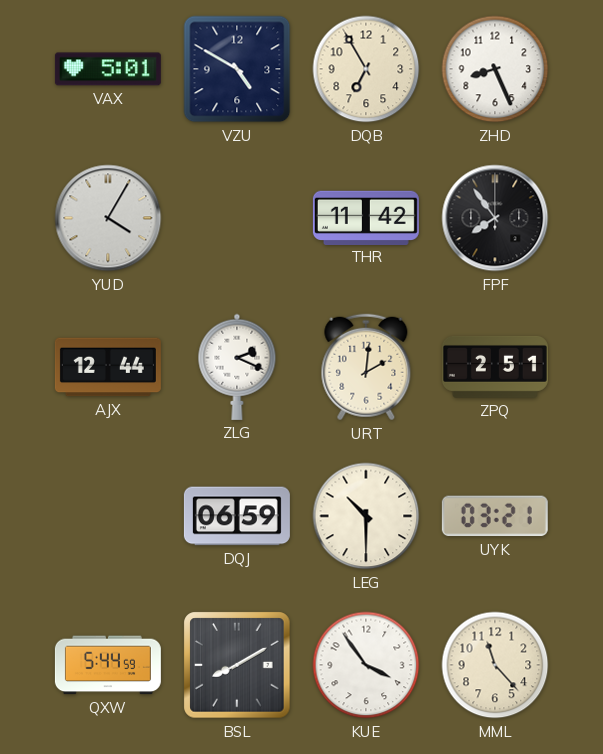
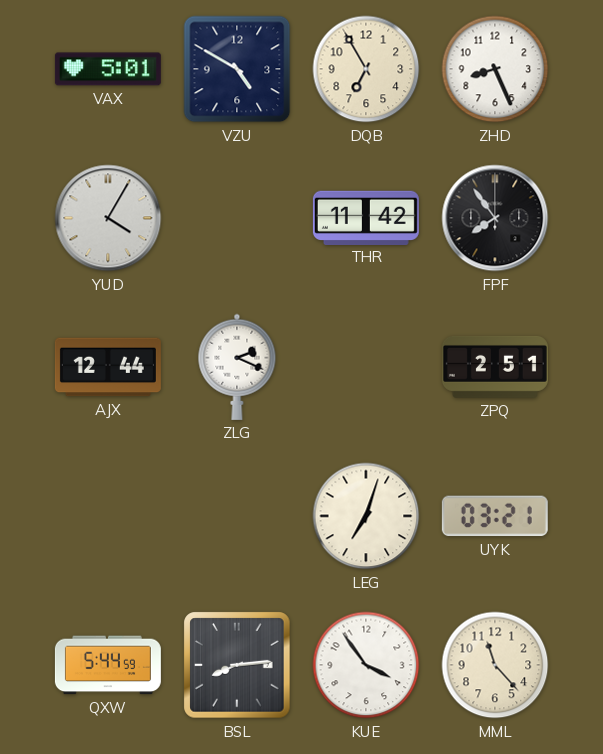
URT: 2:01 -> none (366, 367)
DQJ: 06:59 -> none (237, 516)
LEG: 10:30 -> 7:03 (366, 516)
BSL: 8:10 -> 8:14 (237, 665)
